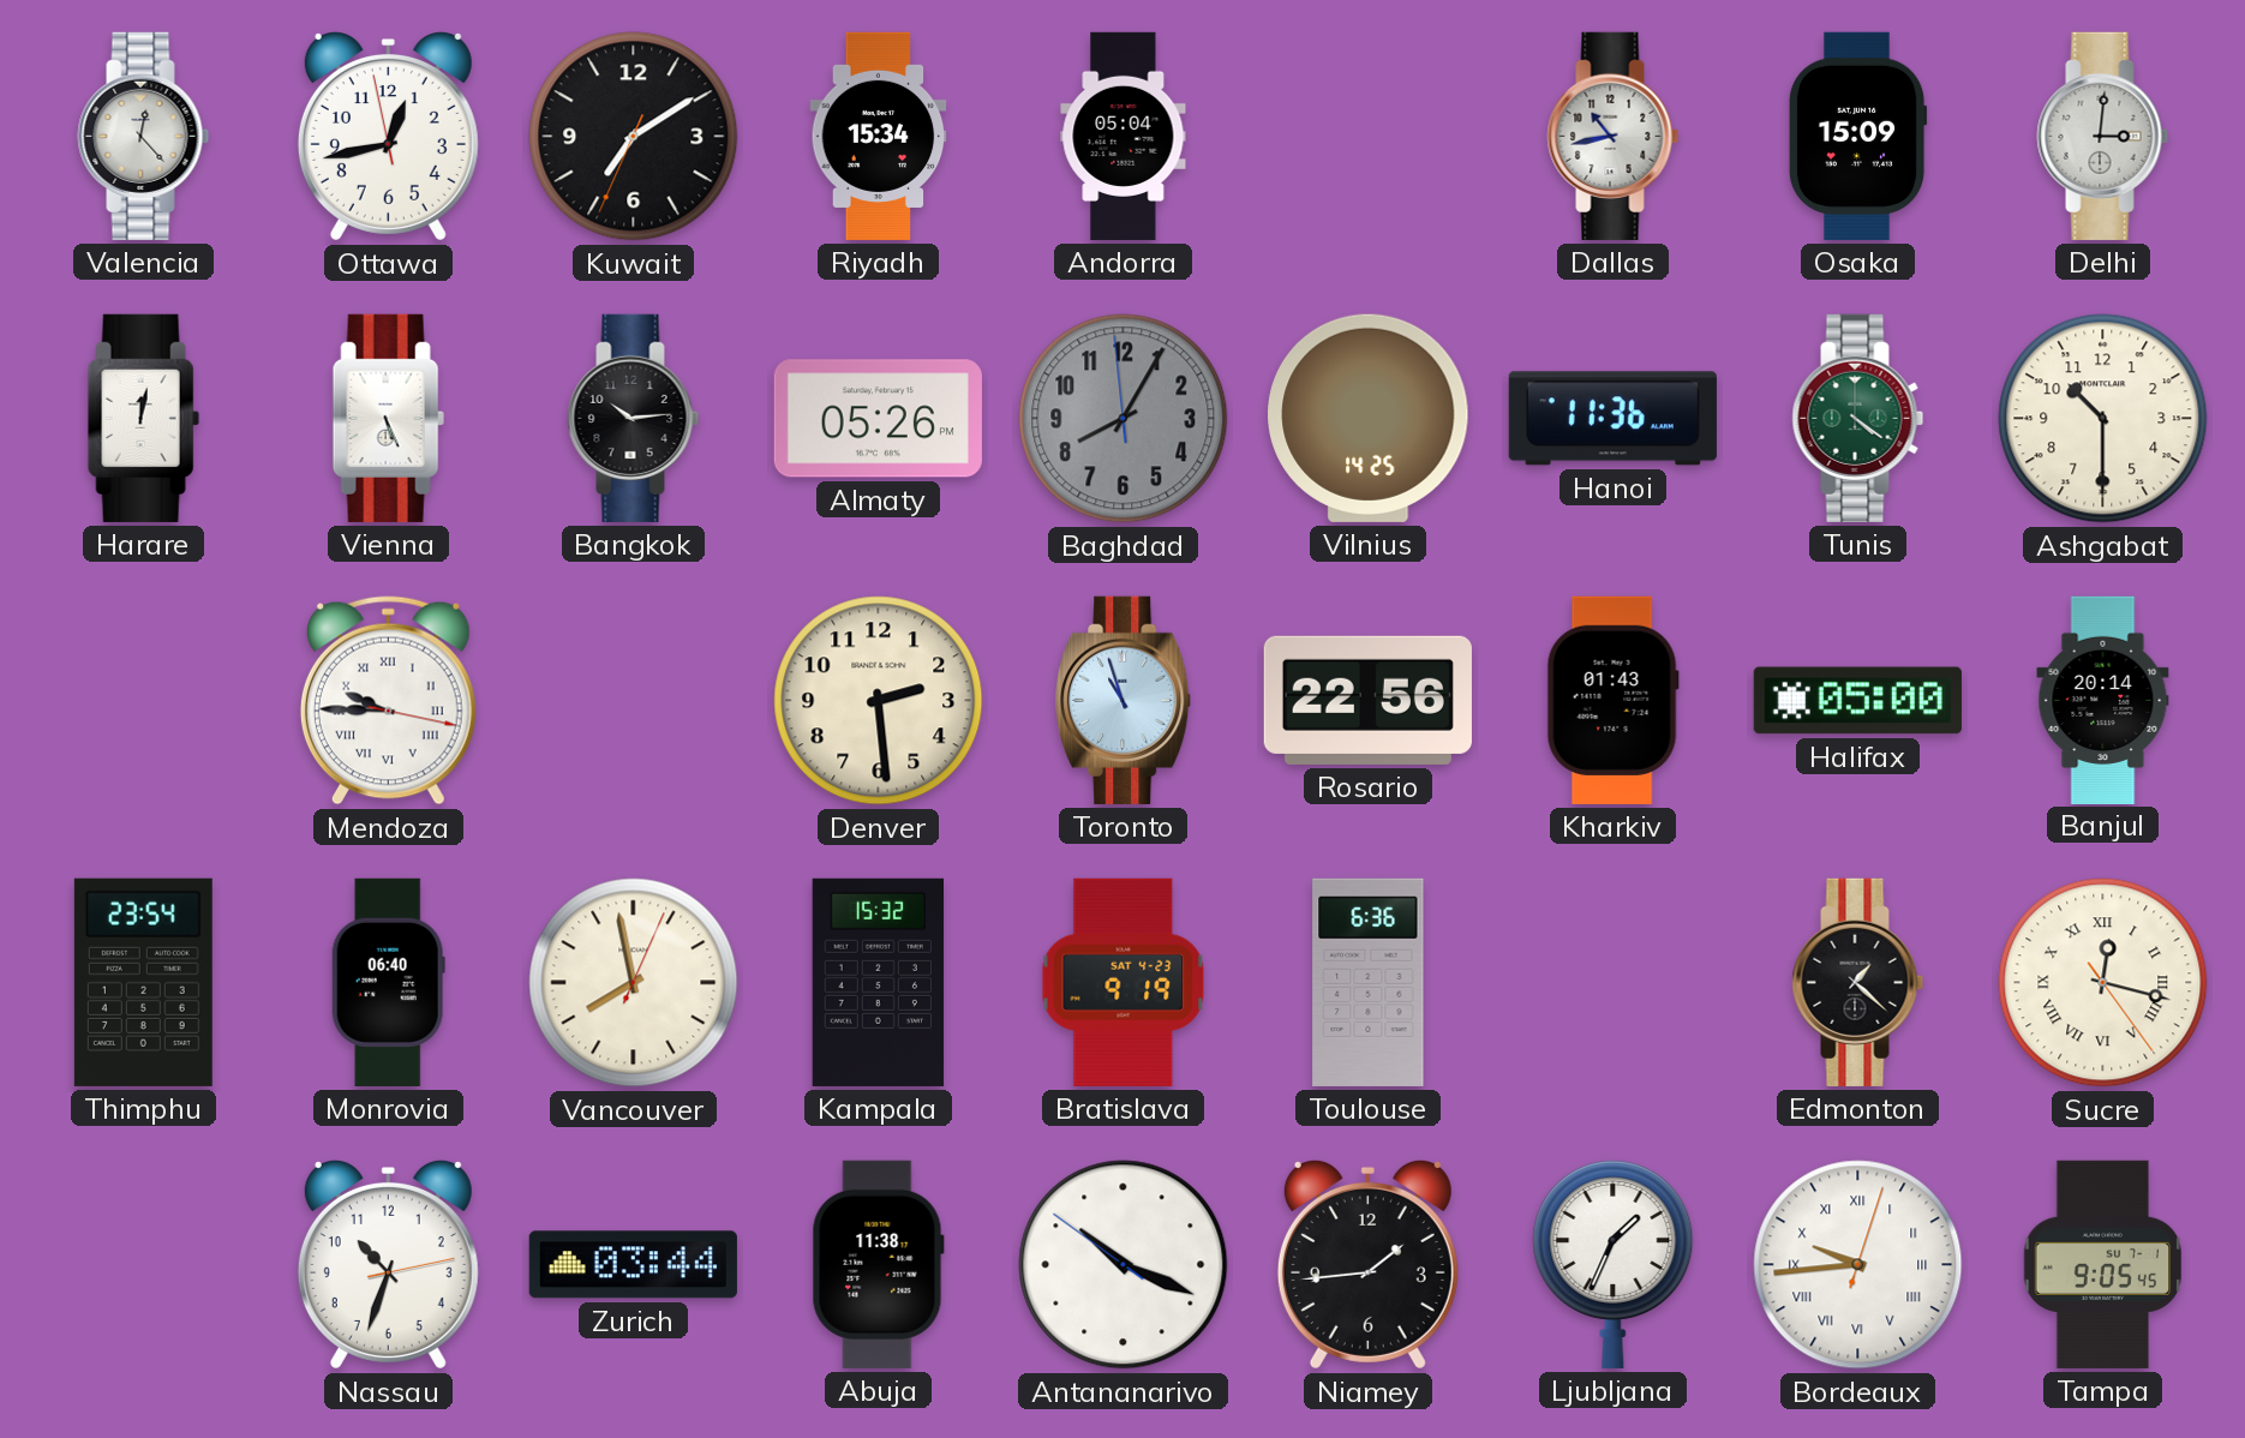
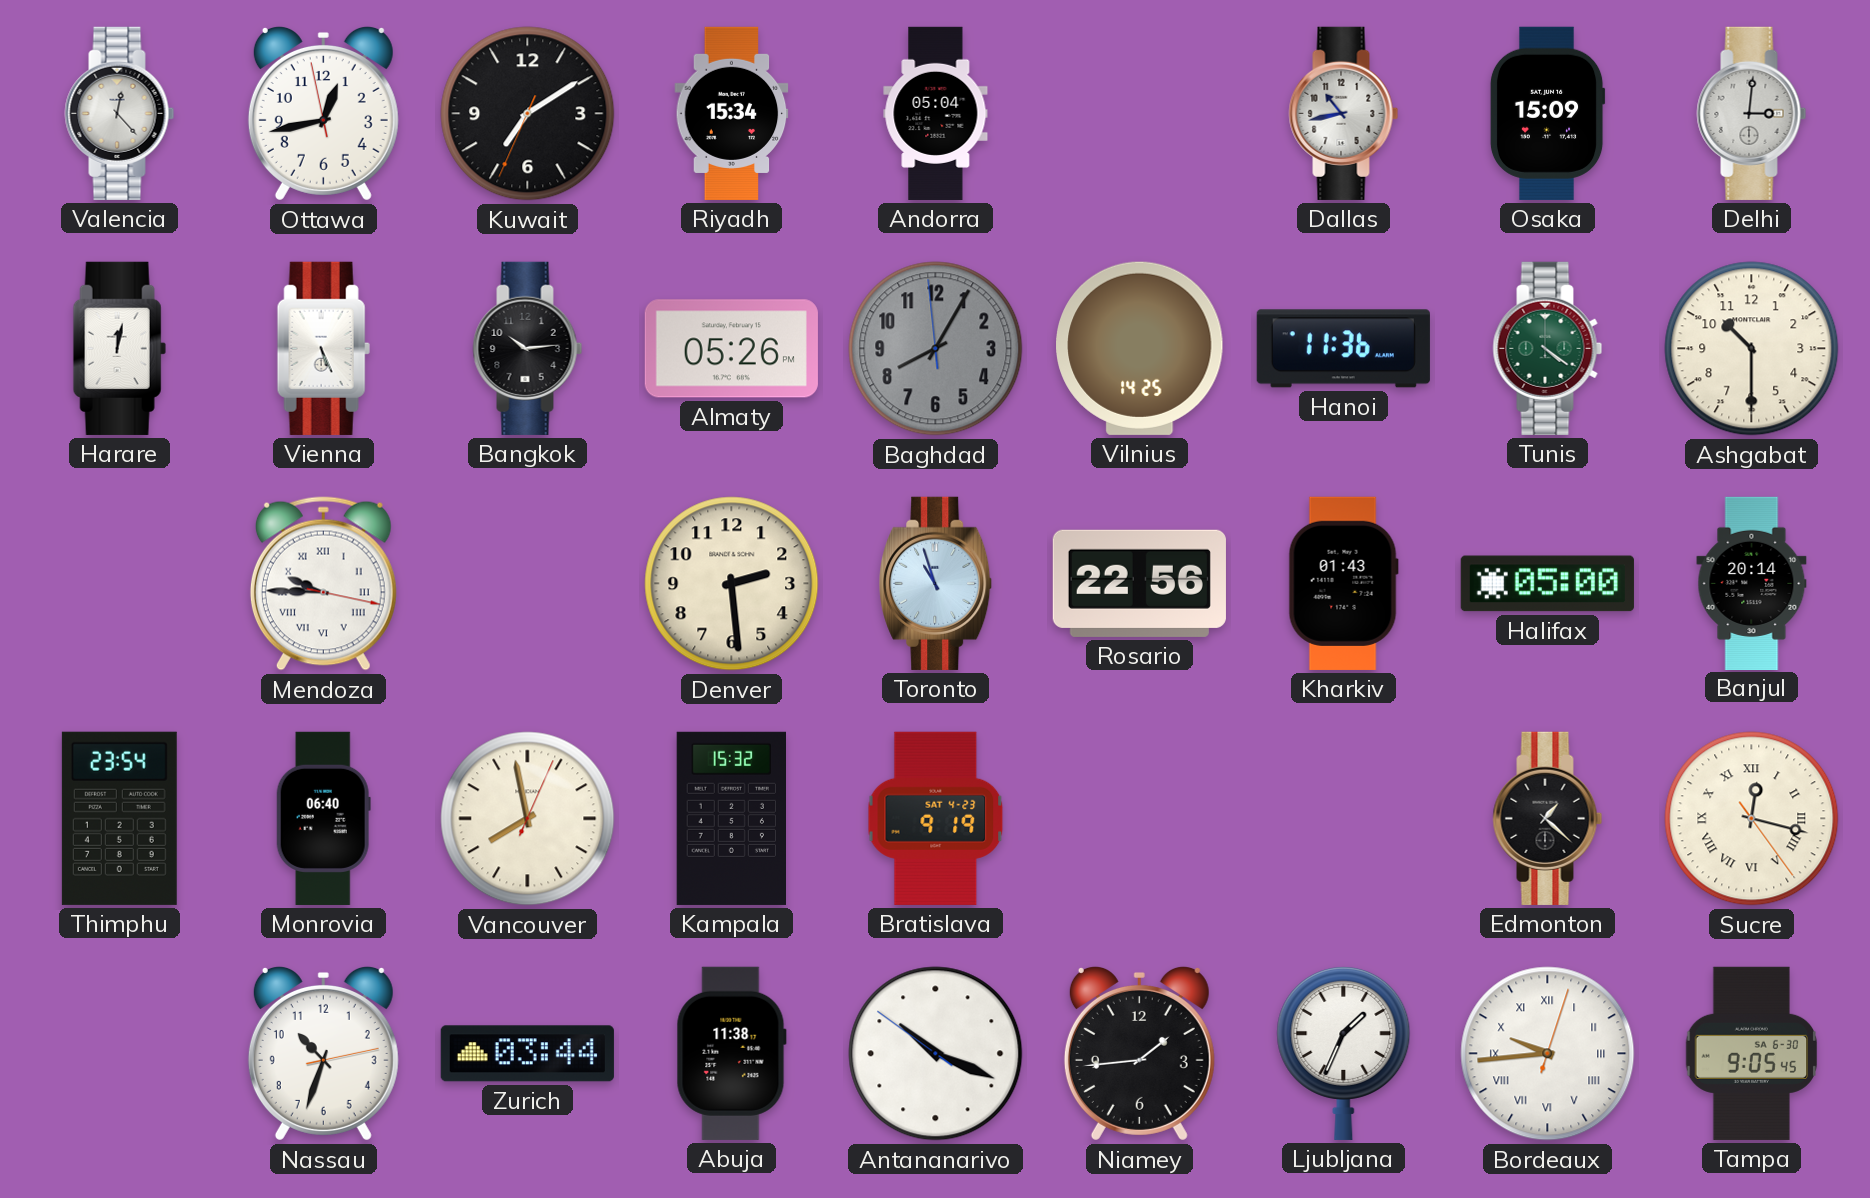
Toulouse: 6:36 -> none (1369, 982)
Tampa date: SU 7-1 -> SA 6-30 (1752, 1053)
